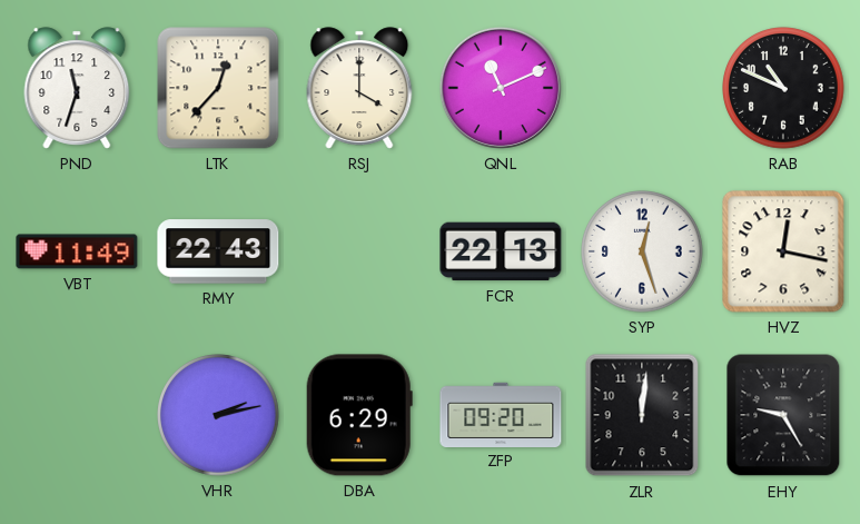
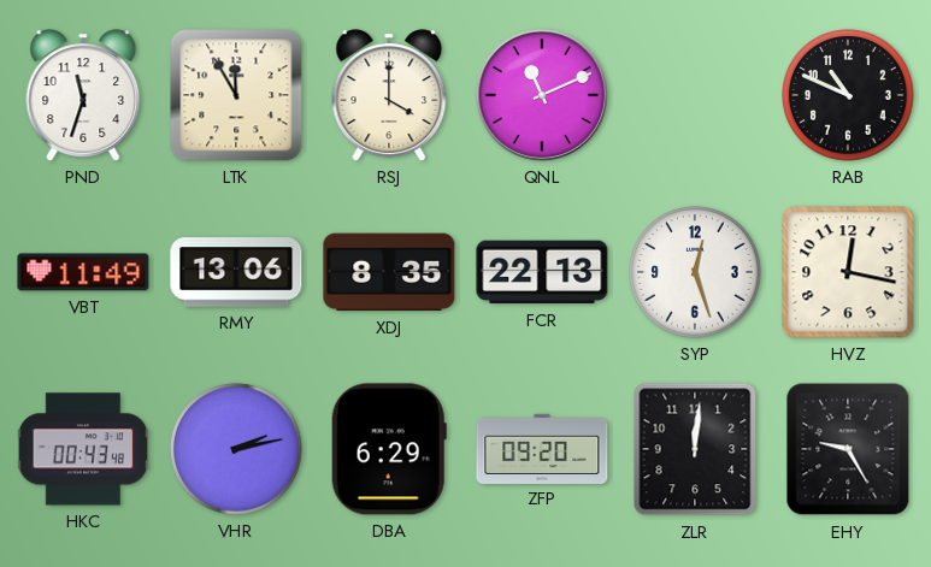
LTK: 12:37 -> 11:55 (236, 95)
RMY: 22:43 -> 13:06 (236, 272)
XDJ: none -> 8:35 (389, 272)
HKC: none -> 00:43 (83, 449)
